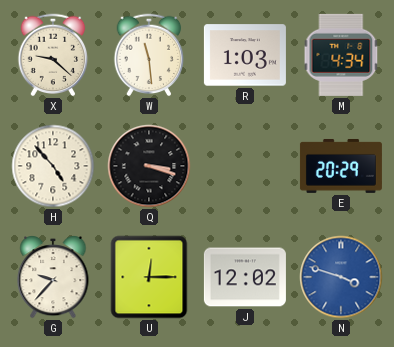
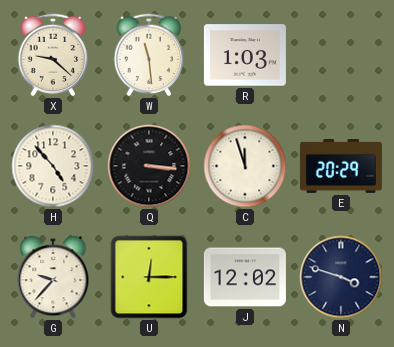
M: 4:34 -> none (341, 55)
Q: 3:18 -> 3:16 (149, 166)
C: none -> 11:57 (245, 166)
N dial: blue -> navy (341, 277)
